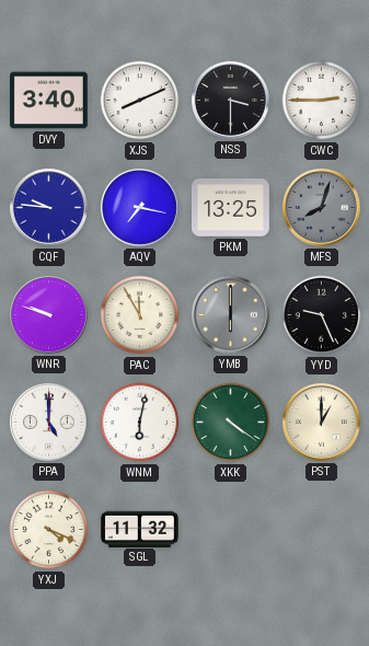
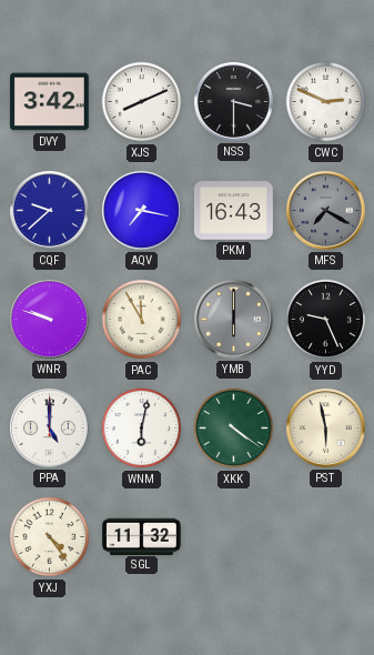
DVY: 3:40 -> 3:42 (49, 102)
CWC: 2:45 -> 2:49 (326, 102)
CQF: 9:46 -> 9:38 (49, 210)
PKM: 13:25 -> 16:43 (233, 211)
MFS: 8:03 -> 7:20 (325, 210)
PST: 1:00 -> 5:58 (325, 427)
YXJ: 4:19 -> 4:24 (50, 537)
